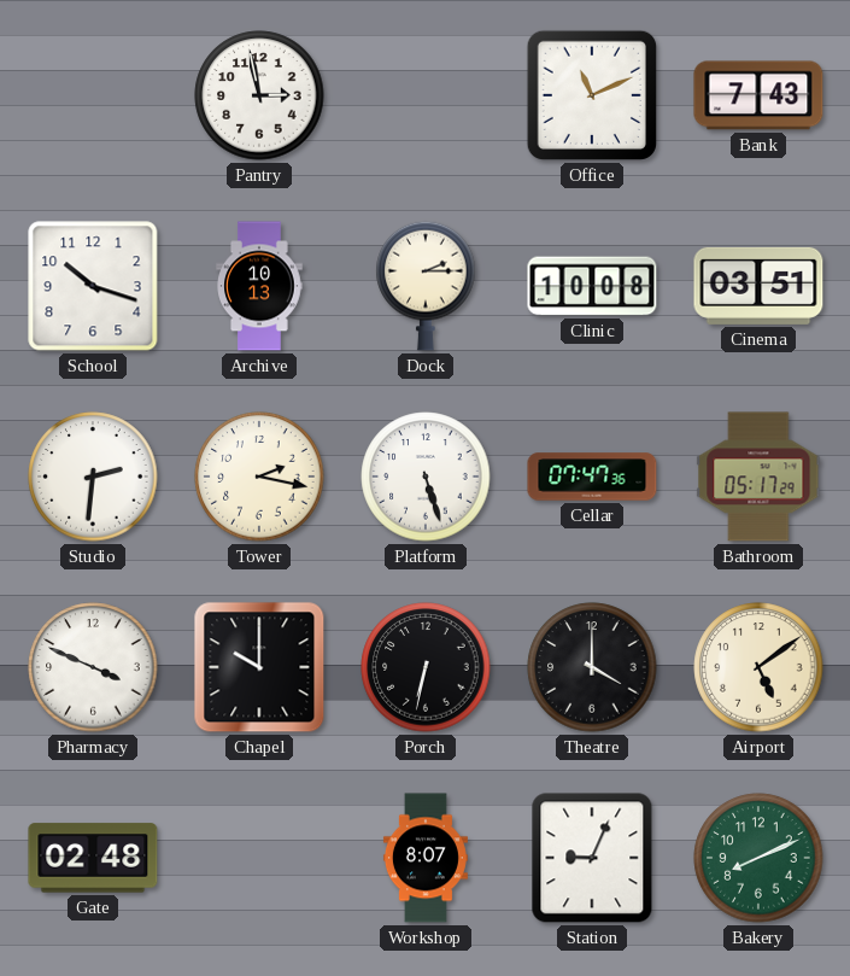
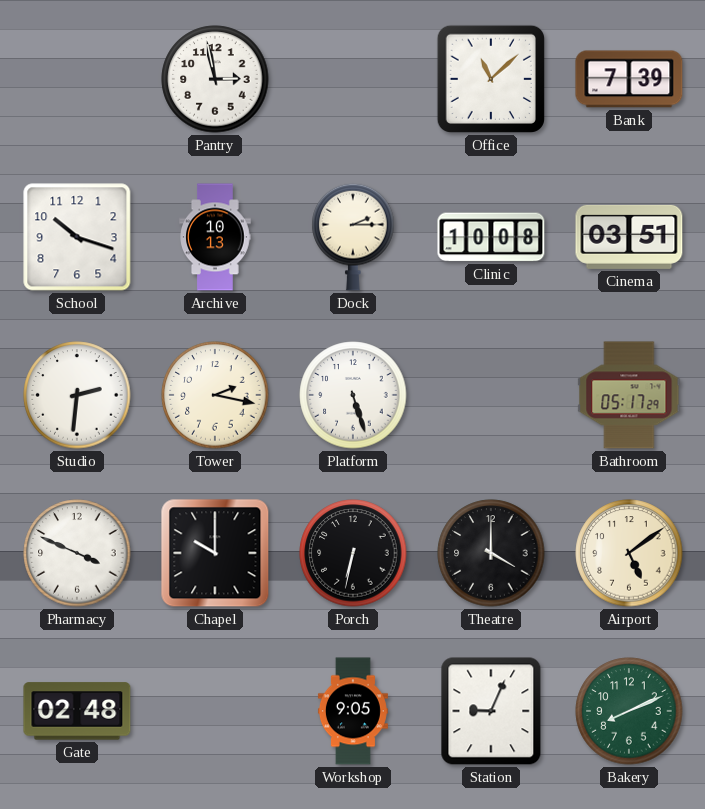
Office: 11:11 -> 11:08 (491, 79)
Bank: 7:43 -> 7:39 (629, 79)
Cellar: 07:47 -> none (592, 477)
Workshop: 8:07 -> 9:05 (353, 711)
